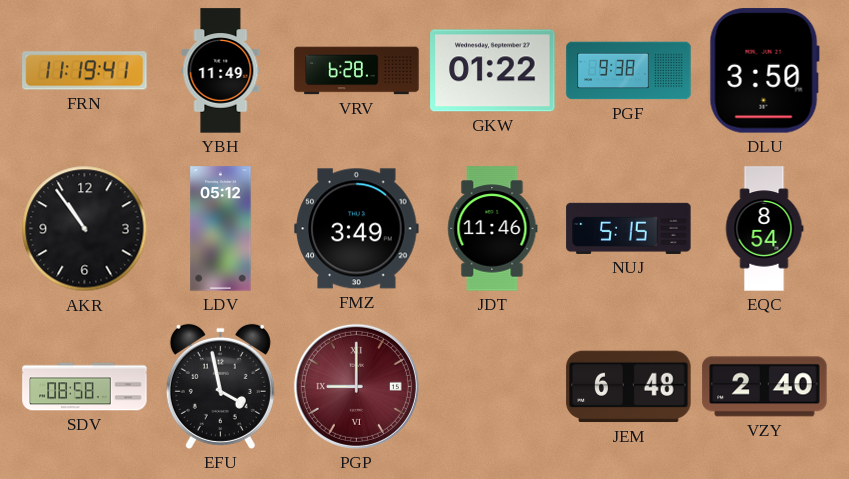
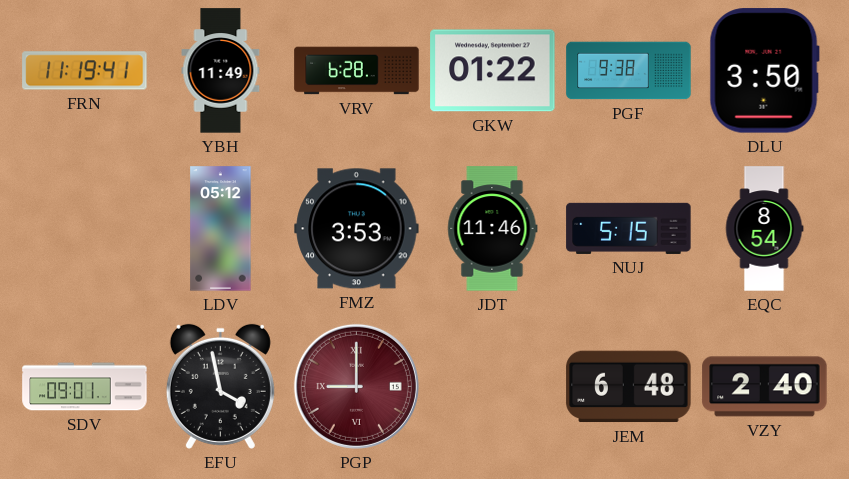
AKR: 10:54 -> none (85, 229)
FMZ: 3:49 -> 3:53 (357, 229)
SDV: 08:58 -> 09:01 (85, 387)
